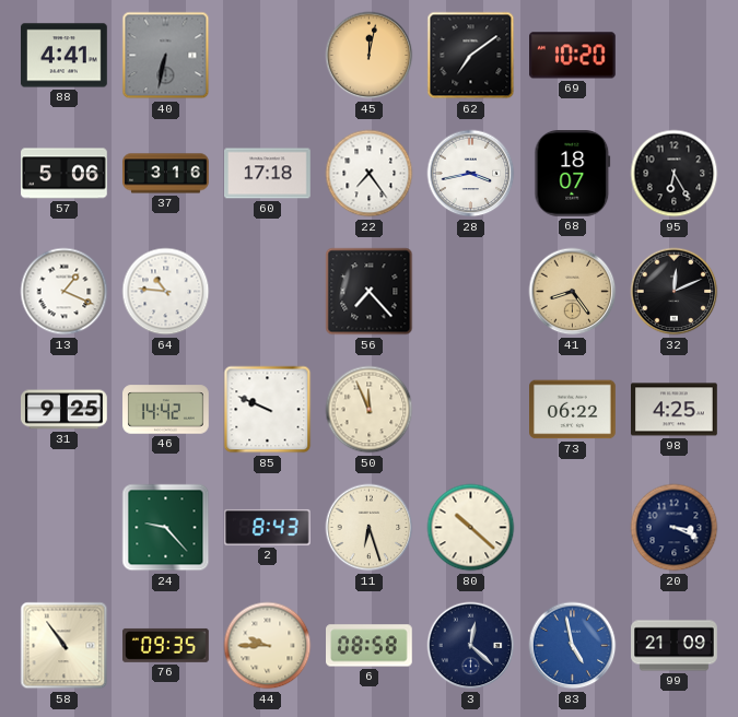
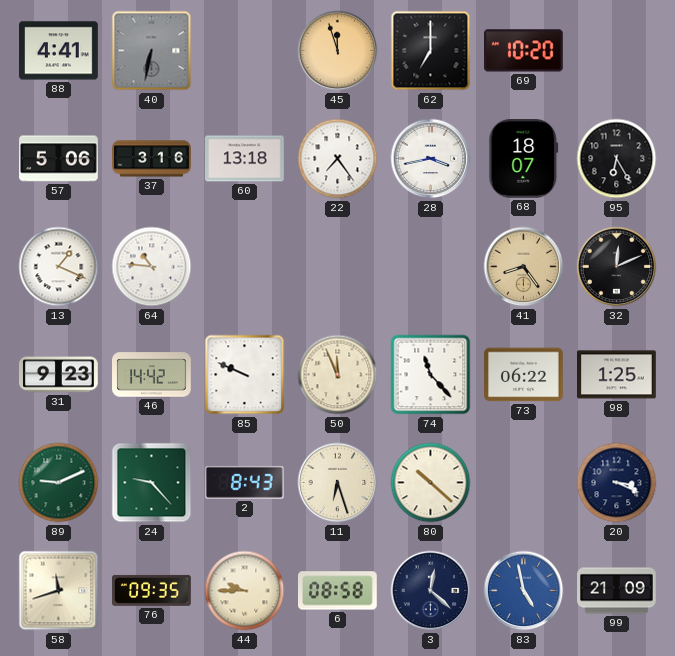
45: 12:02 -> 11:57 (338, 51)
62: 7:09 -> 7:00 (431, 51)
60: 17:18 -> 13:18 (245, 159)
56: 7:23 -> none (370, 292)
31: 9:25 -> 9:23 (59, 375)
74: none -> 11:23 (431, 375)
98: 4:25 -> 1:25 (617, 375)
89: none -> 9:11 (59, 483)
58: 10:54 -> 11:42 (59, 591)
